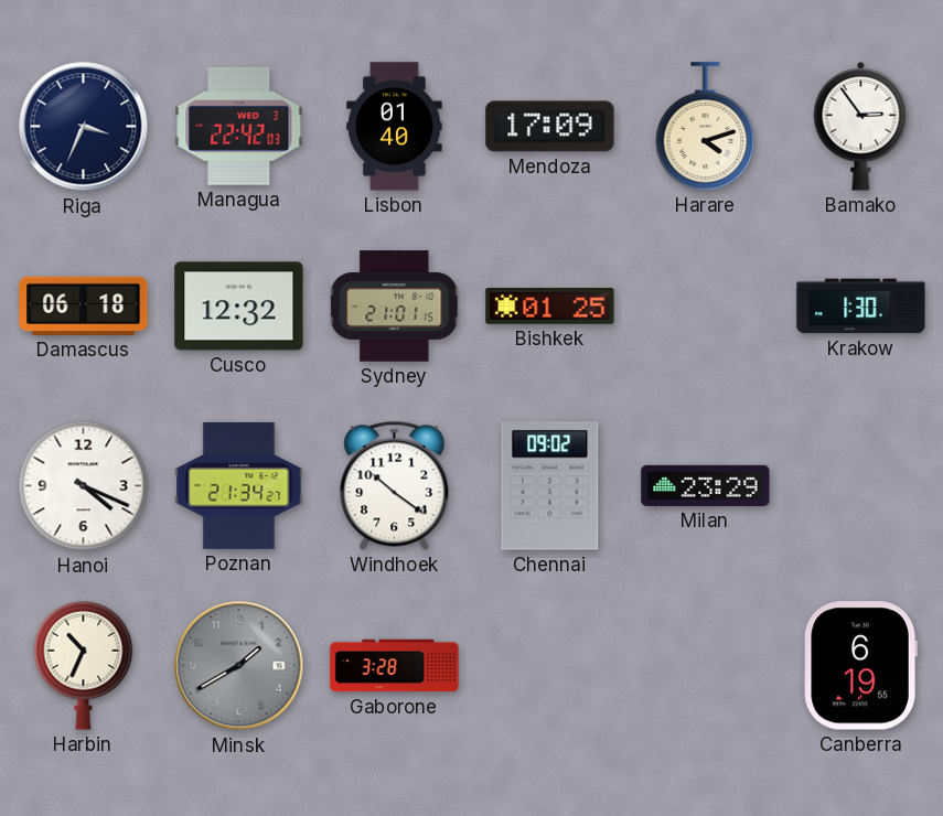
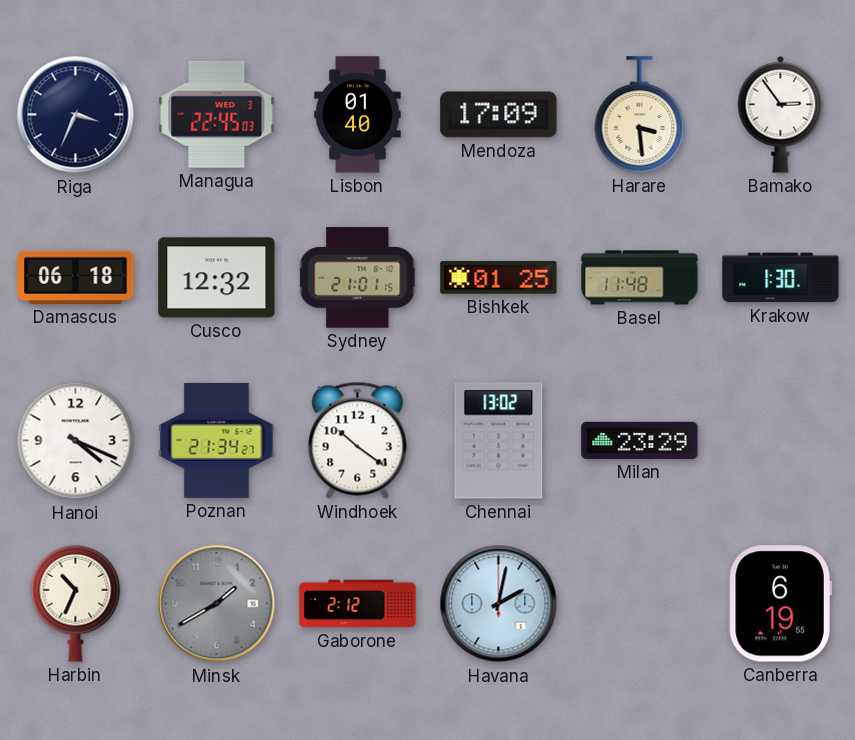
Managua: 22:42 -> 22:45 (217, 114)
Harare: 4:12 -> 3:29 (640, 115)
Basel: none -> 11:48 (640, 278)
Chennai: 09:02 -> 13:02 (499, 441)
Gaborone: 3:28 -> 2:12 (358, 604)
Havana: none -> 2:02 (499, 604)
